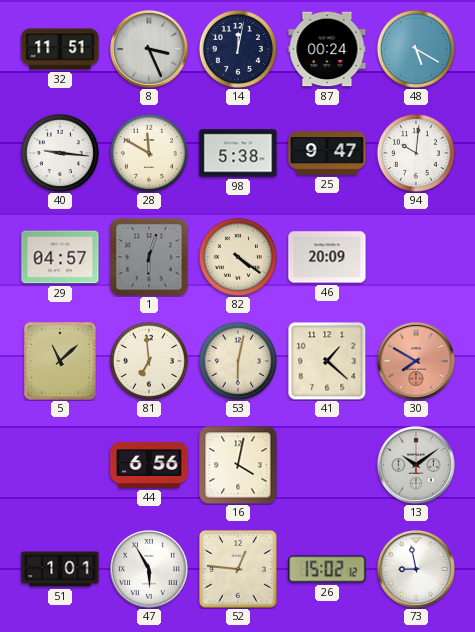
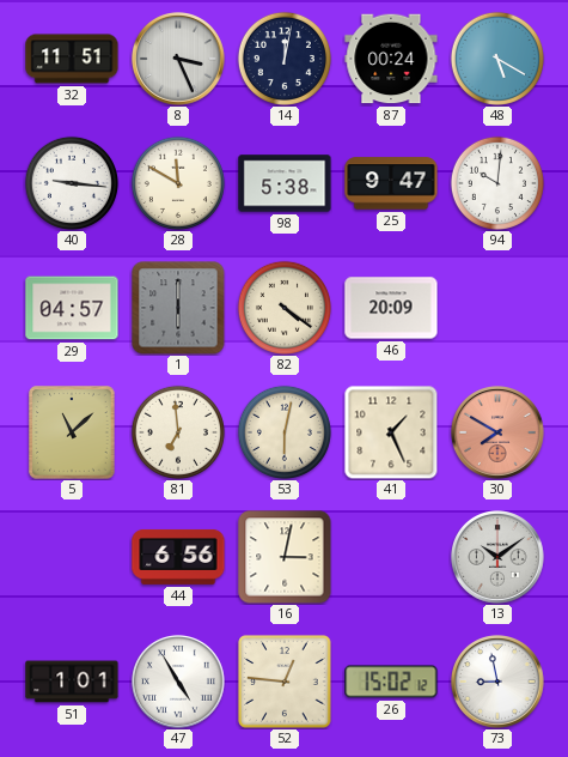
1: 6:03 -> 6:00 (178, 308)
41: 1:22 -> 1:26 (391, 432)
16: 4:02 -> 3:02 (285, 557)
47: 5:55 -> 4:55 (179, 683)
